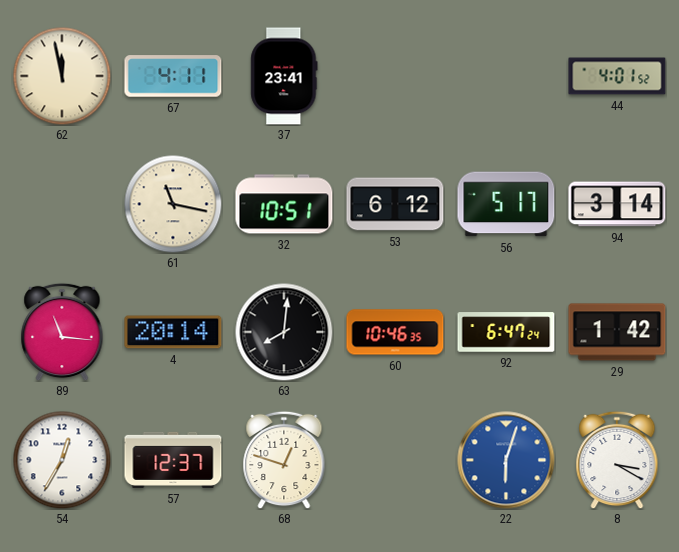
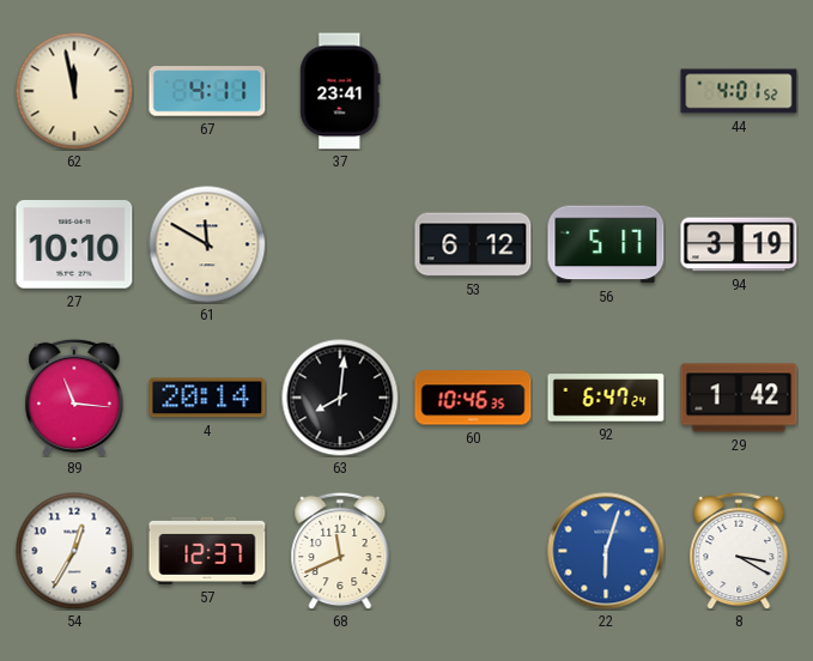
27: none -> 10:10 (74, 244)
61: 11:17 -> 11:50 (207, 244)
32: 10:51 -> none (284, 204)
94: 3:14 -> 3:19 (739, 244)
68: 12:48 -> 11:41 (340, 551)
